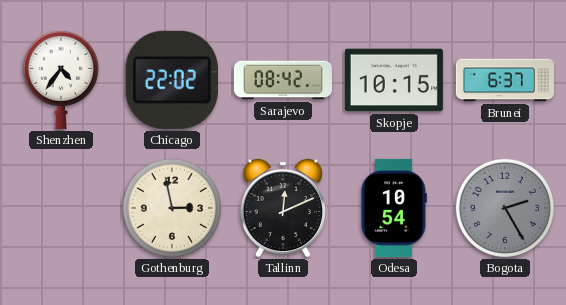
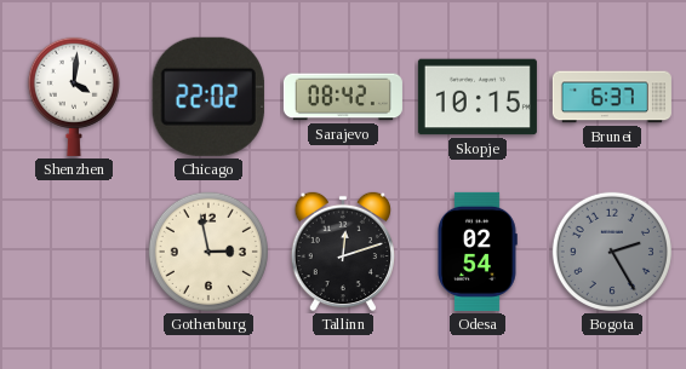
Shenzhen: 4:36 -> 4:01 (74, 97)
Tallinn: 12:11 -> 12:12 (342, 252)
Odesa: 10:54 -> 02:54 (478, 252)
